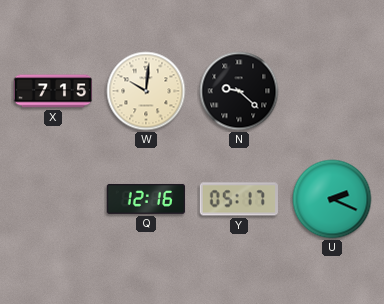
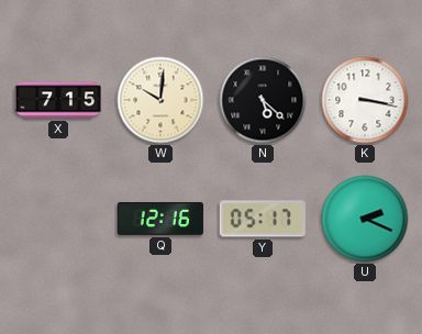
N: 9:22 -> 5:22 (263, 100)
K: none -> 3:17 (365, 100)
